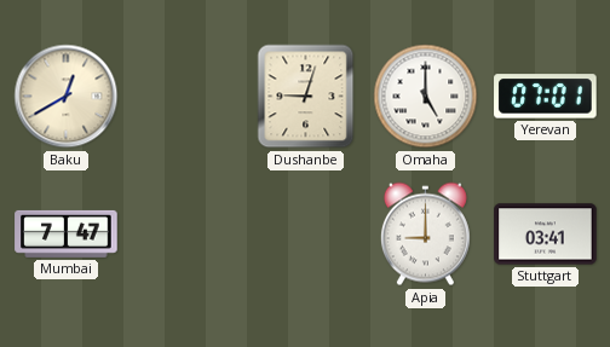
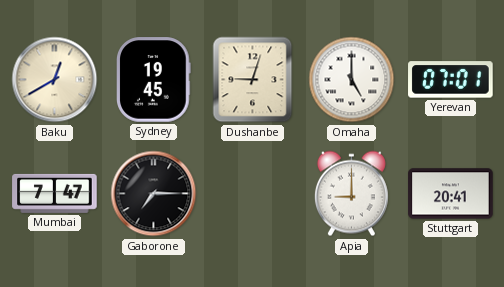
Sydney: none -> 19:45 (154, 80)
Gaborone: none -> 7:15 (154, 194)
Stuttgart: 03:41 -> 20:41 (451, 194)
